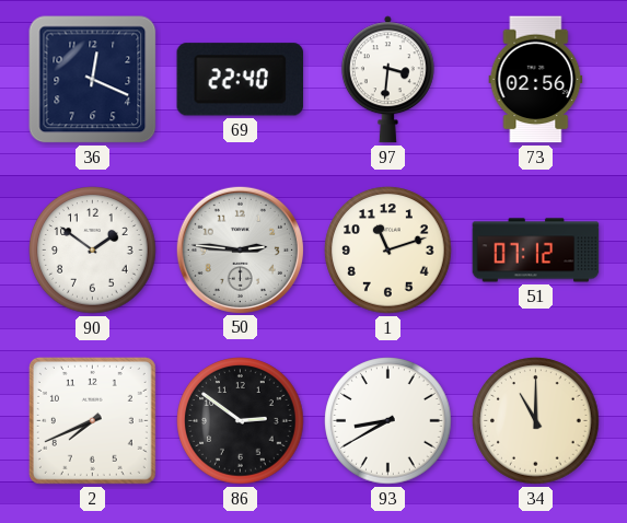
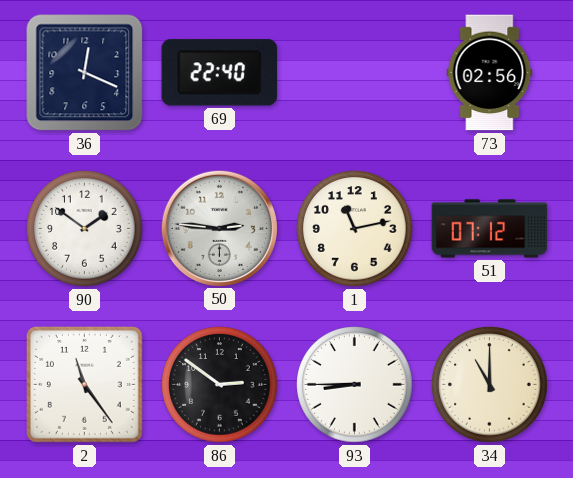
97: 3:31 -> none (387, 80)
1: 11:12 -> 11:13 (355, 229)
2: 7:41 -> 11:24 (84, 384)
93: 8:40 -> 8:45 (355, 385)
